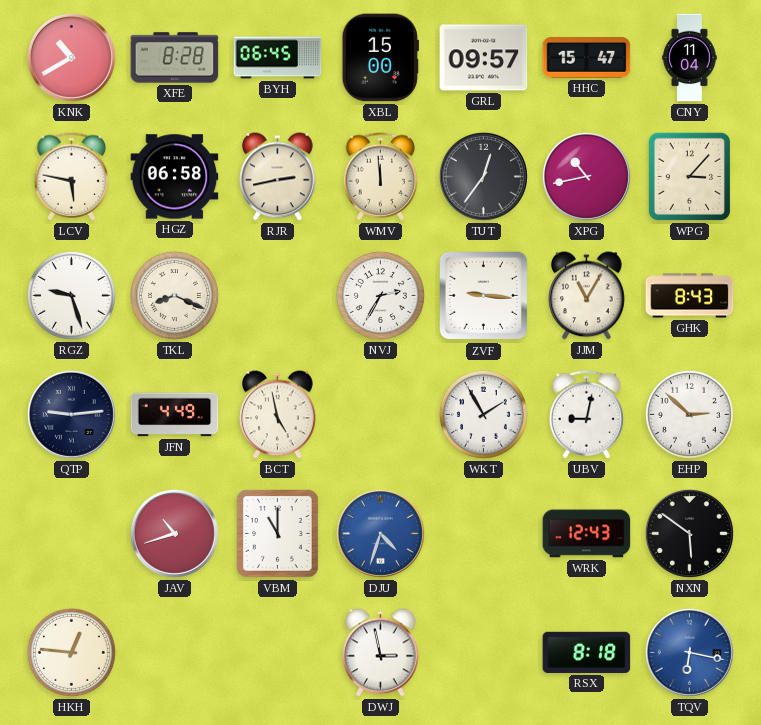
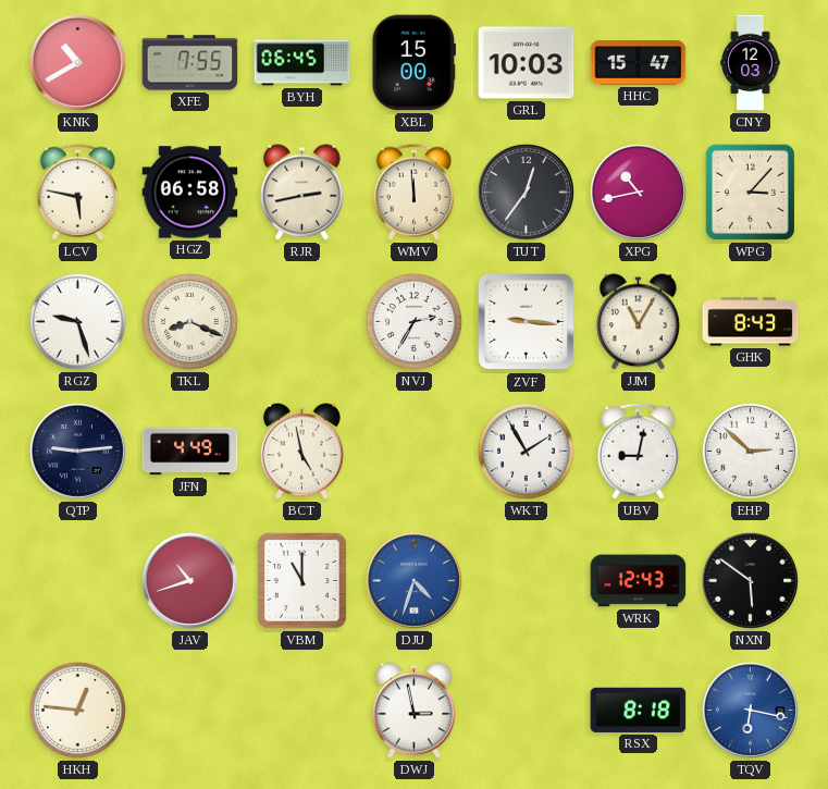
XFE: 8:28 -> 7:55 (190, 63)
GRL: 09:57 -> 10:03 (527, 63)
CNY: 11:04 -> 12:03 (751, 63)
